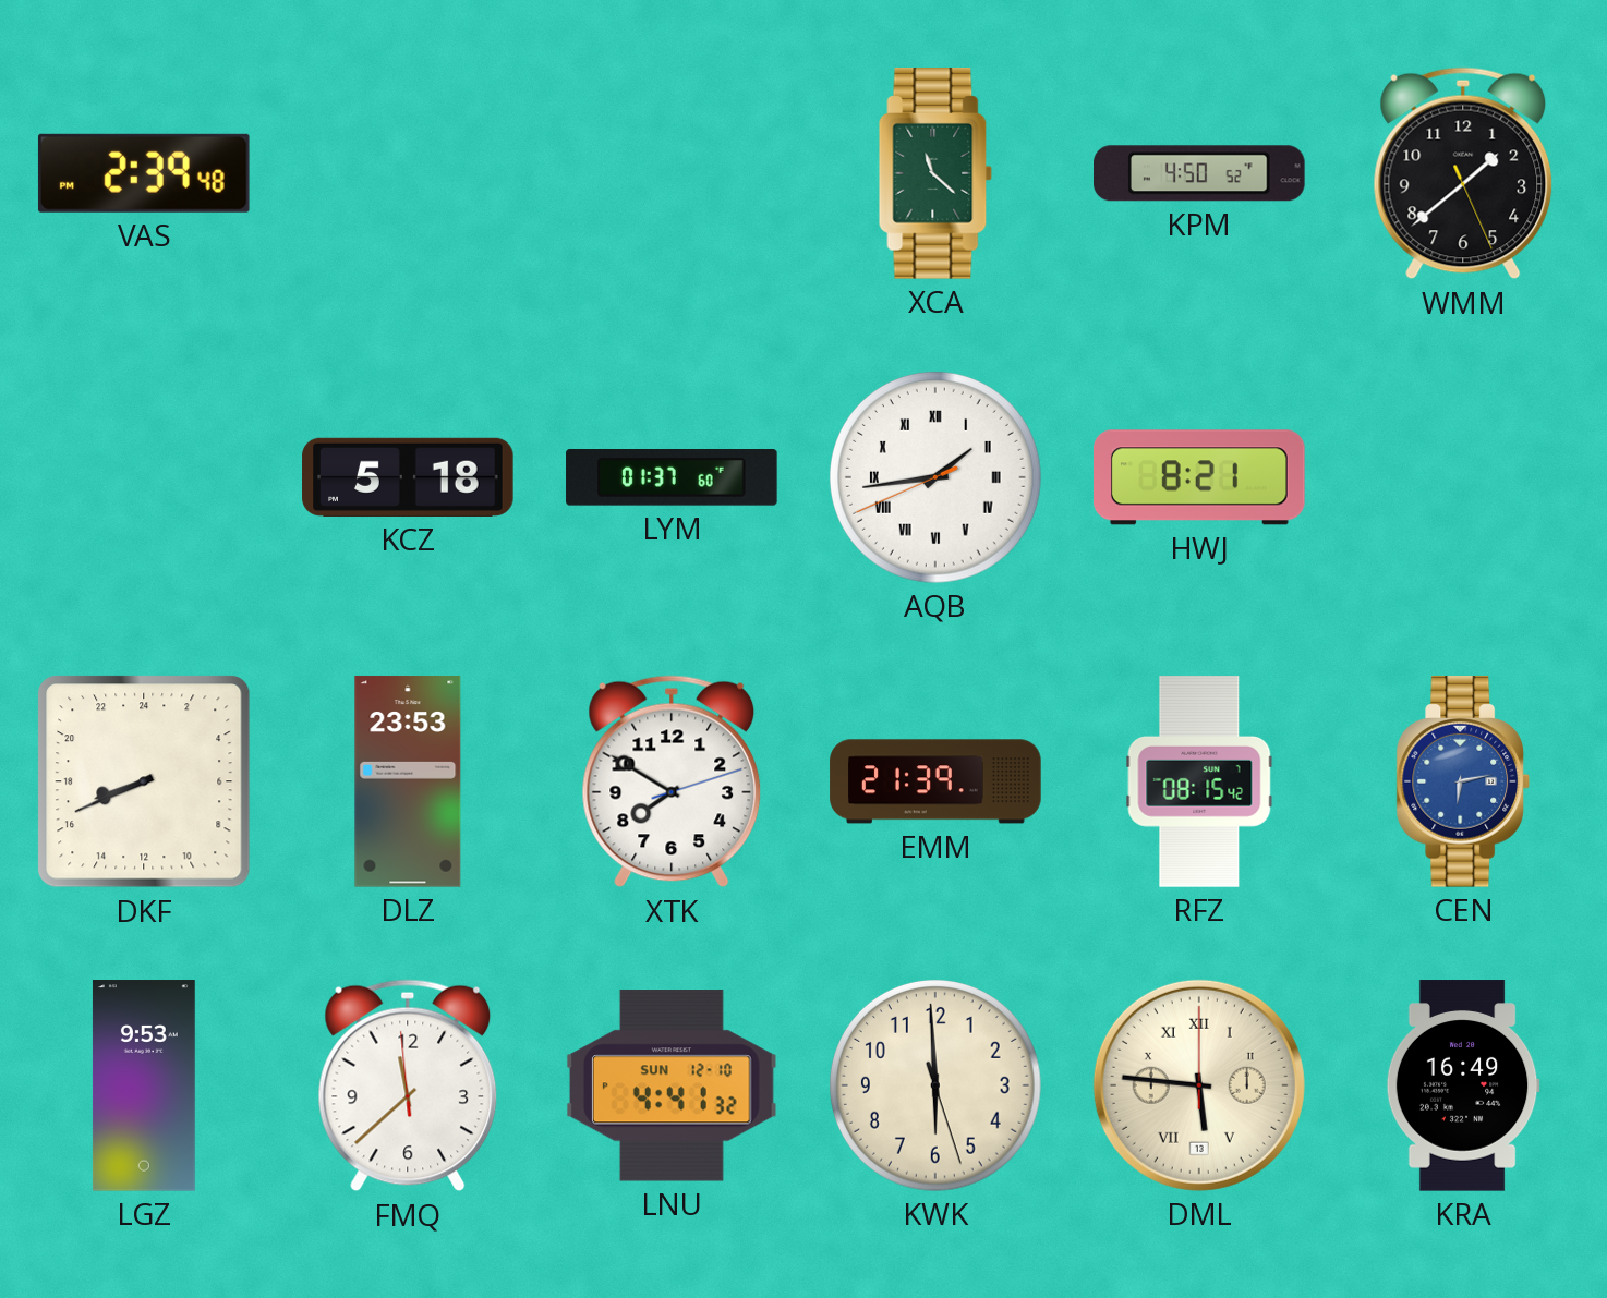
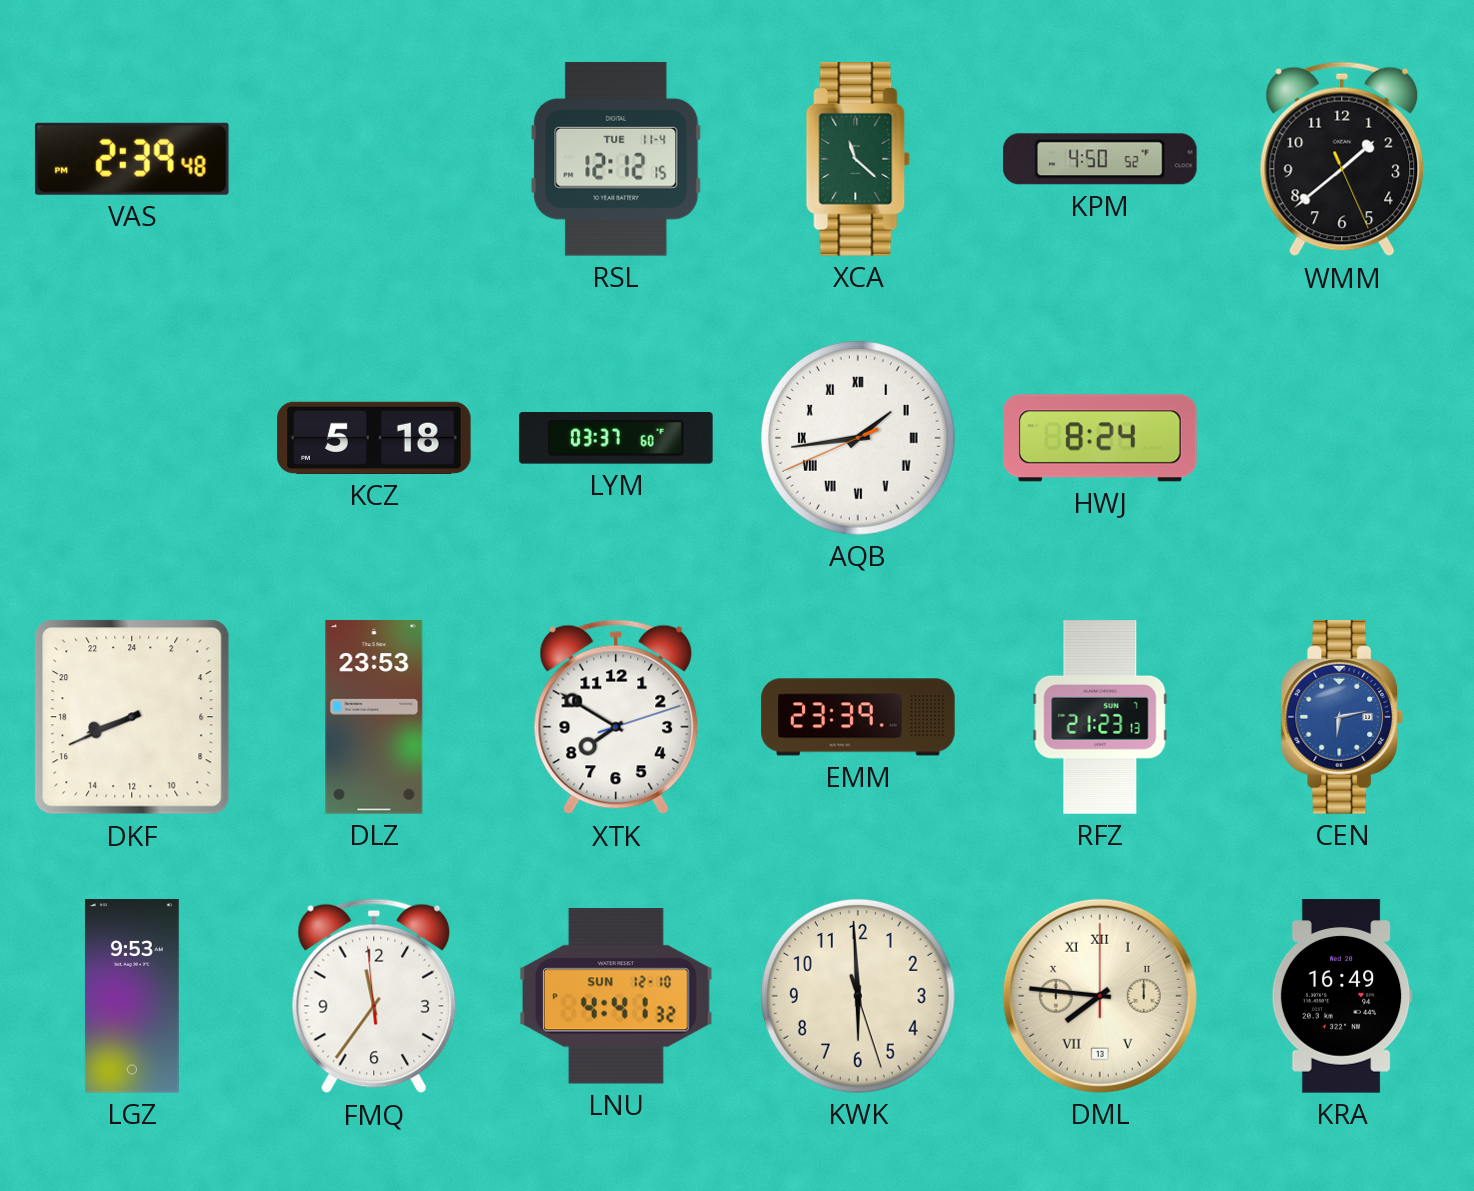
RSL: none -> 12:12 (616, 159)
LYM: 01:37 -> 03:37 (616, 438)
HWJ: 8:21 -> 8:24 (1101, 438)
EMM: 21:39 -> 23:39 (858, 717)
RFZ: 08:15 -> 21:23 (1100, 717)
FMQ: 11:37 -> 11:35 (374, 996)
DML: 5:46 -> 7:46 (1100, 996)
